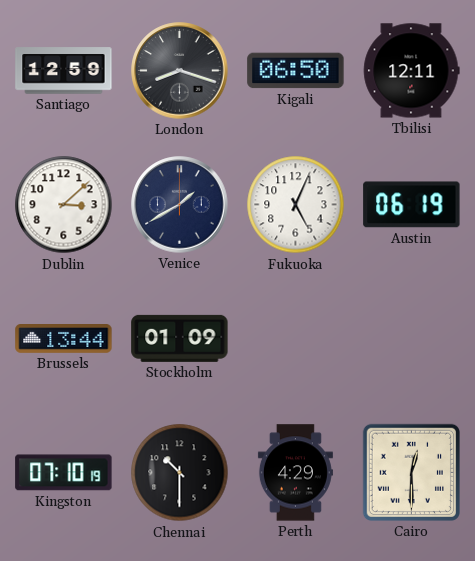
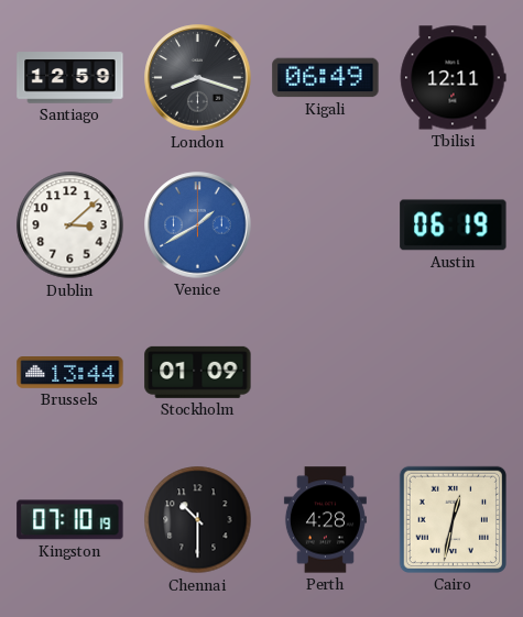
Kigali: 06:50 -> 06:49 (326, 78)
Venice dial: navy -> blue (198, 225)
Fukuoka: 5:04 -> none (296, 205)
Perth: 4:29 -> 4:28 (325, 520)
Cairo: 12:30 -> 12:32 (453, 519)
